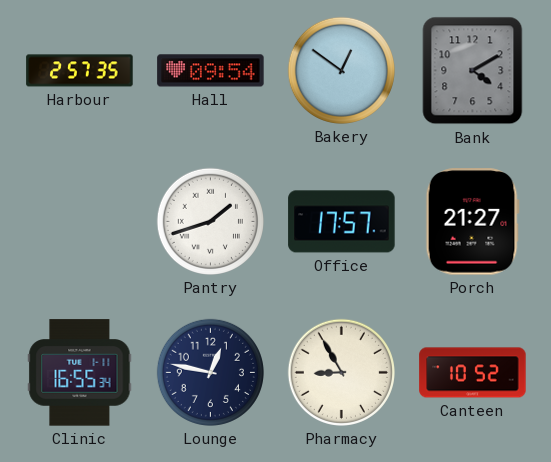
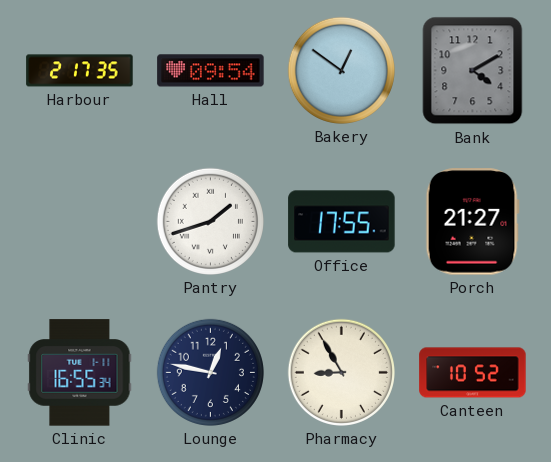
Harbour: 2:57 -> 2:17 (80, 71)
Office: 17:57 -> 17:55 (342, 222)
